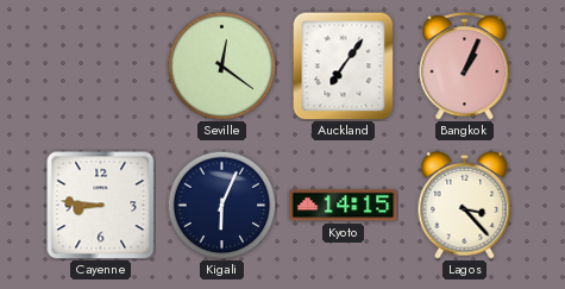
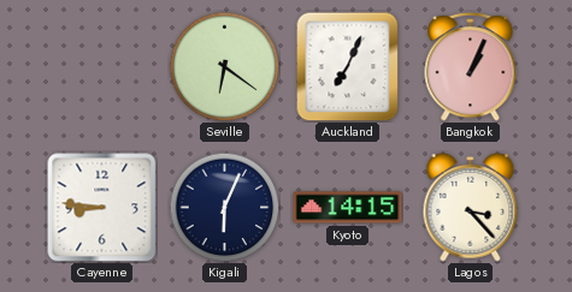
Seville: 12:21 -> 6:21 (224, 66)
Auckland: 7:06 -> 7:04 (348, 66)
